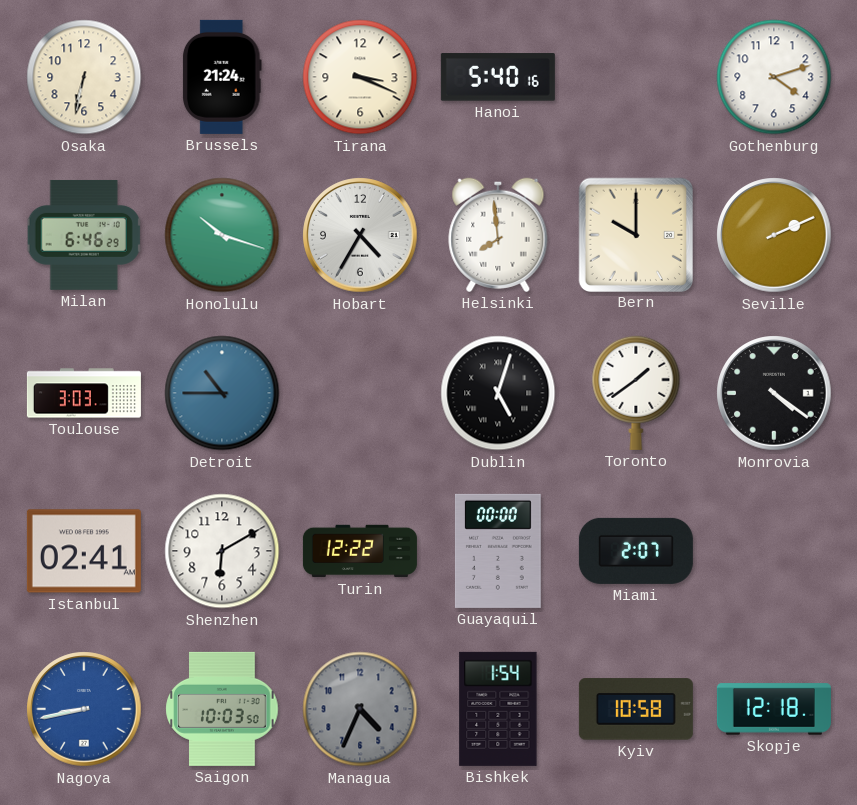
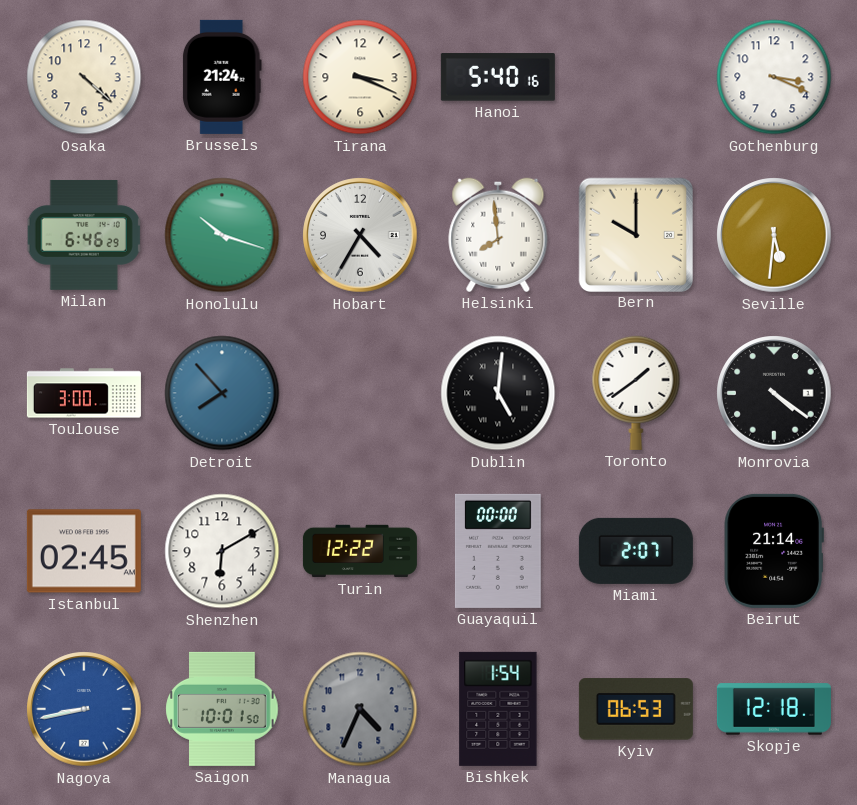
Osaka: 6:32 -> 4:22 (84, 77)
Gothenburg: 4:12 -> 3:19 (774, 77)
Seville: 2:11 -> 5:31 (774, 235)
Toulouse: 3:03 -> 3:00 (84, 393)
Detroit: 10:45 -> 7:53 (222, 393)
Dublin: 5:03 -> 5:01 (498, 393)
Istanbul: 02:41 -> 02:45 (84, 551)
Beirut: none -> 21:14 (774, 551)
Saigon: 10:03 -> 10:01 (222, 709)
Kyiv: 10:58 -> 06:53 (636, 709)
